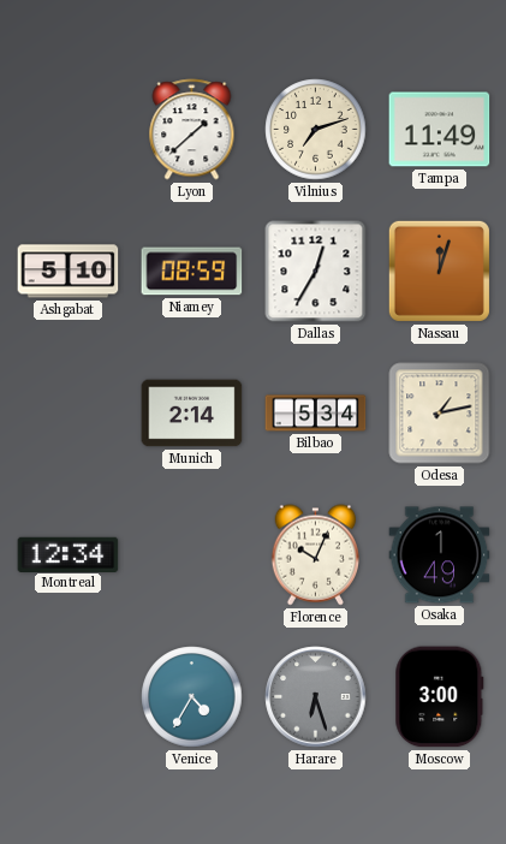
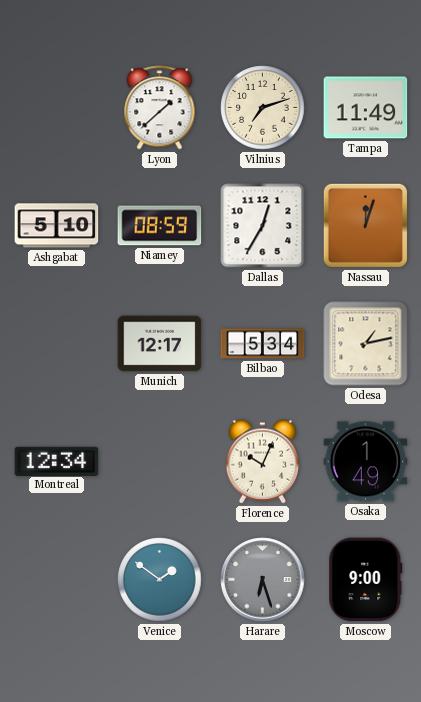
Munich: 2:14 -> 12:17 (160, 344)
Venice: 4:35 -> 1:51 (160, 580)
Moscow: 3:00 -> 9:00 (366, 580)
